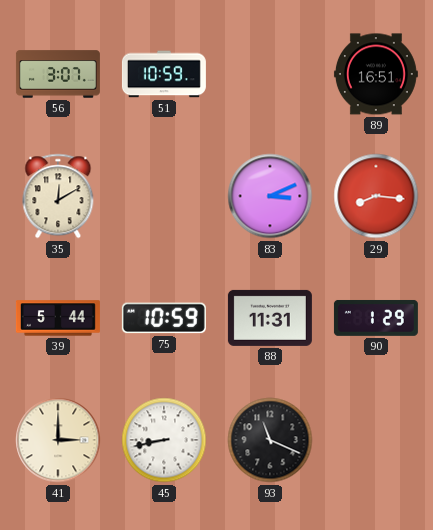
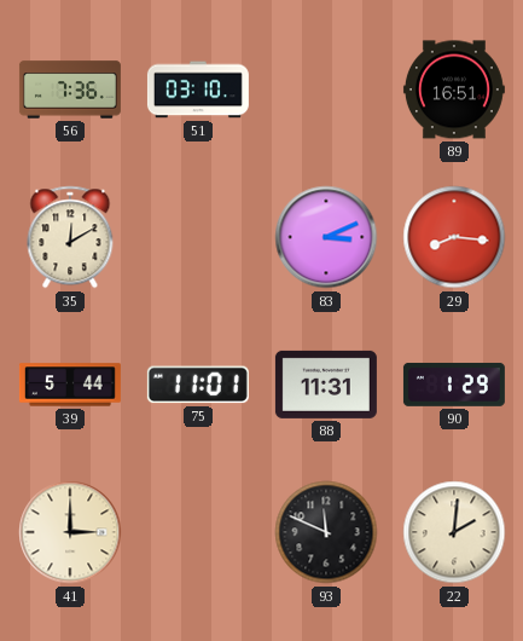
56: 3:07 -> 7:36 (70, 89)
51: 10:59 -> 03:10 (198, 89)
75: 10:59 -> 11:01 (198, 385)
45: 8:43 -> none (164, 440)
93: 11:19 -> 11:49 (326, 532)
22: none -> 2:01 (454, 532)
